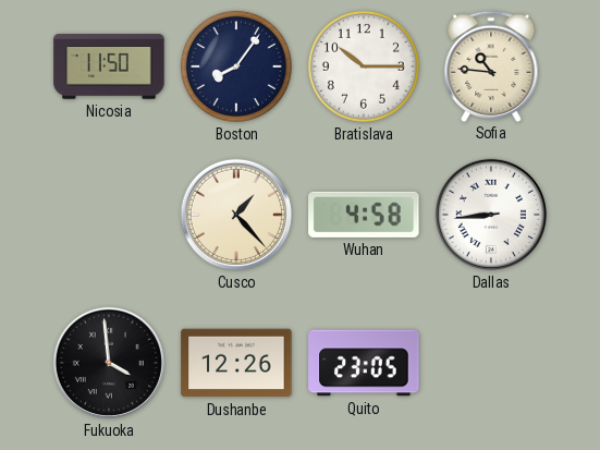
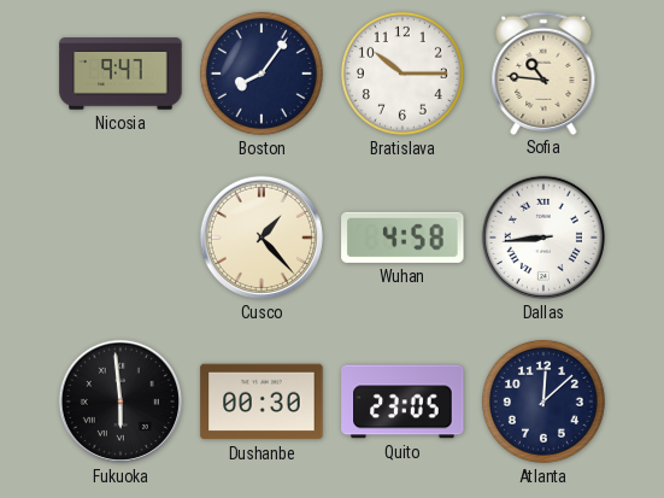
Nicosia: 11:50 -> 9:47 (121, 74)
Fukuoka: 3:59 -> 5:59 (121, 402)
Dushanbe: 12:26 -> 00:30 (262, 402)
Atlanta: none -> 12:08 (543, 402)
